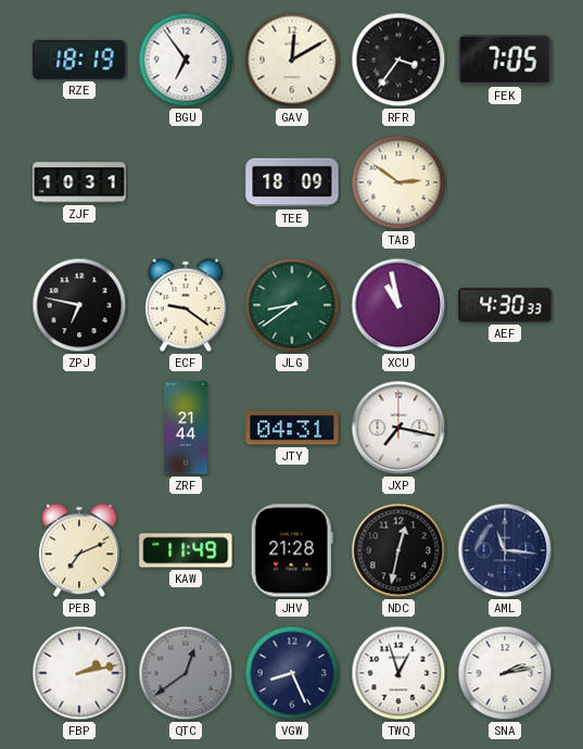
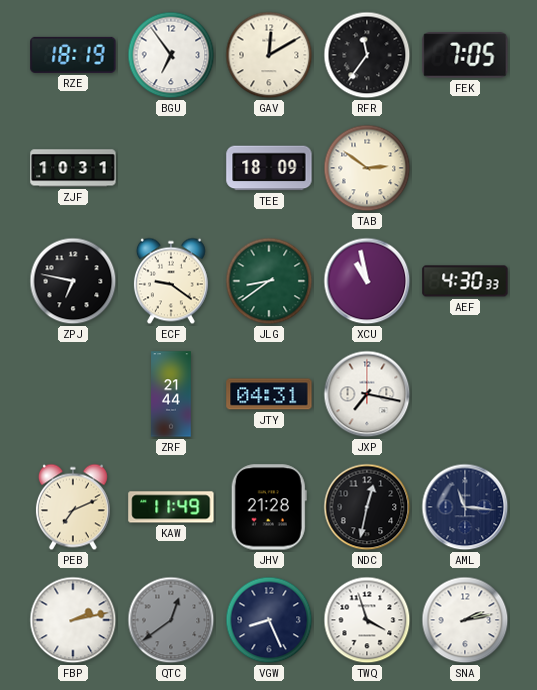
RFR: 3:36 -> 11:36 (367, 55)
TWQ: 12:57 -> 3:57 (367, 620)
